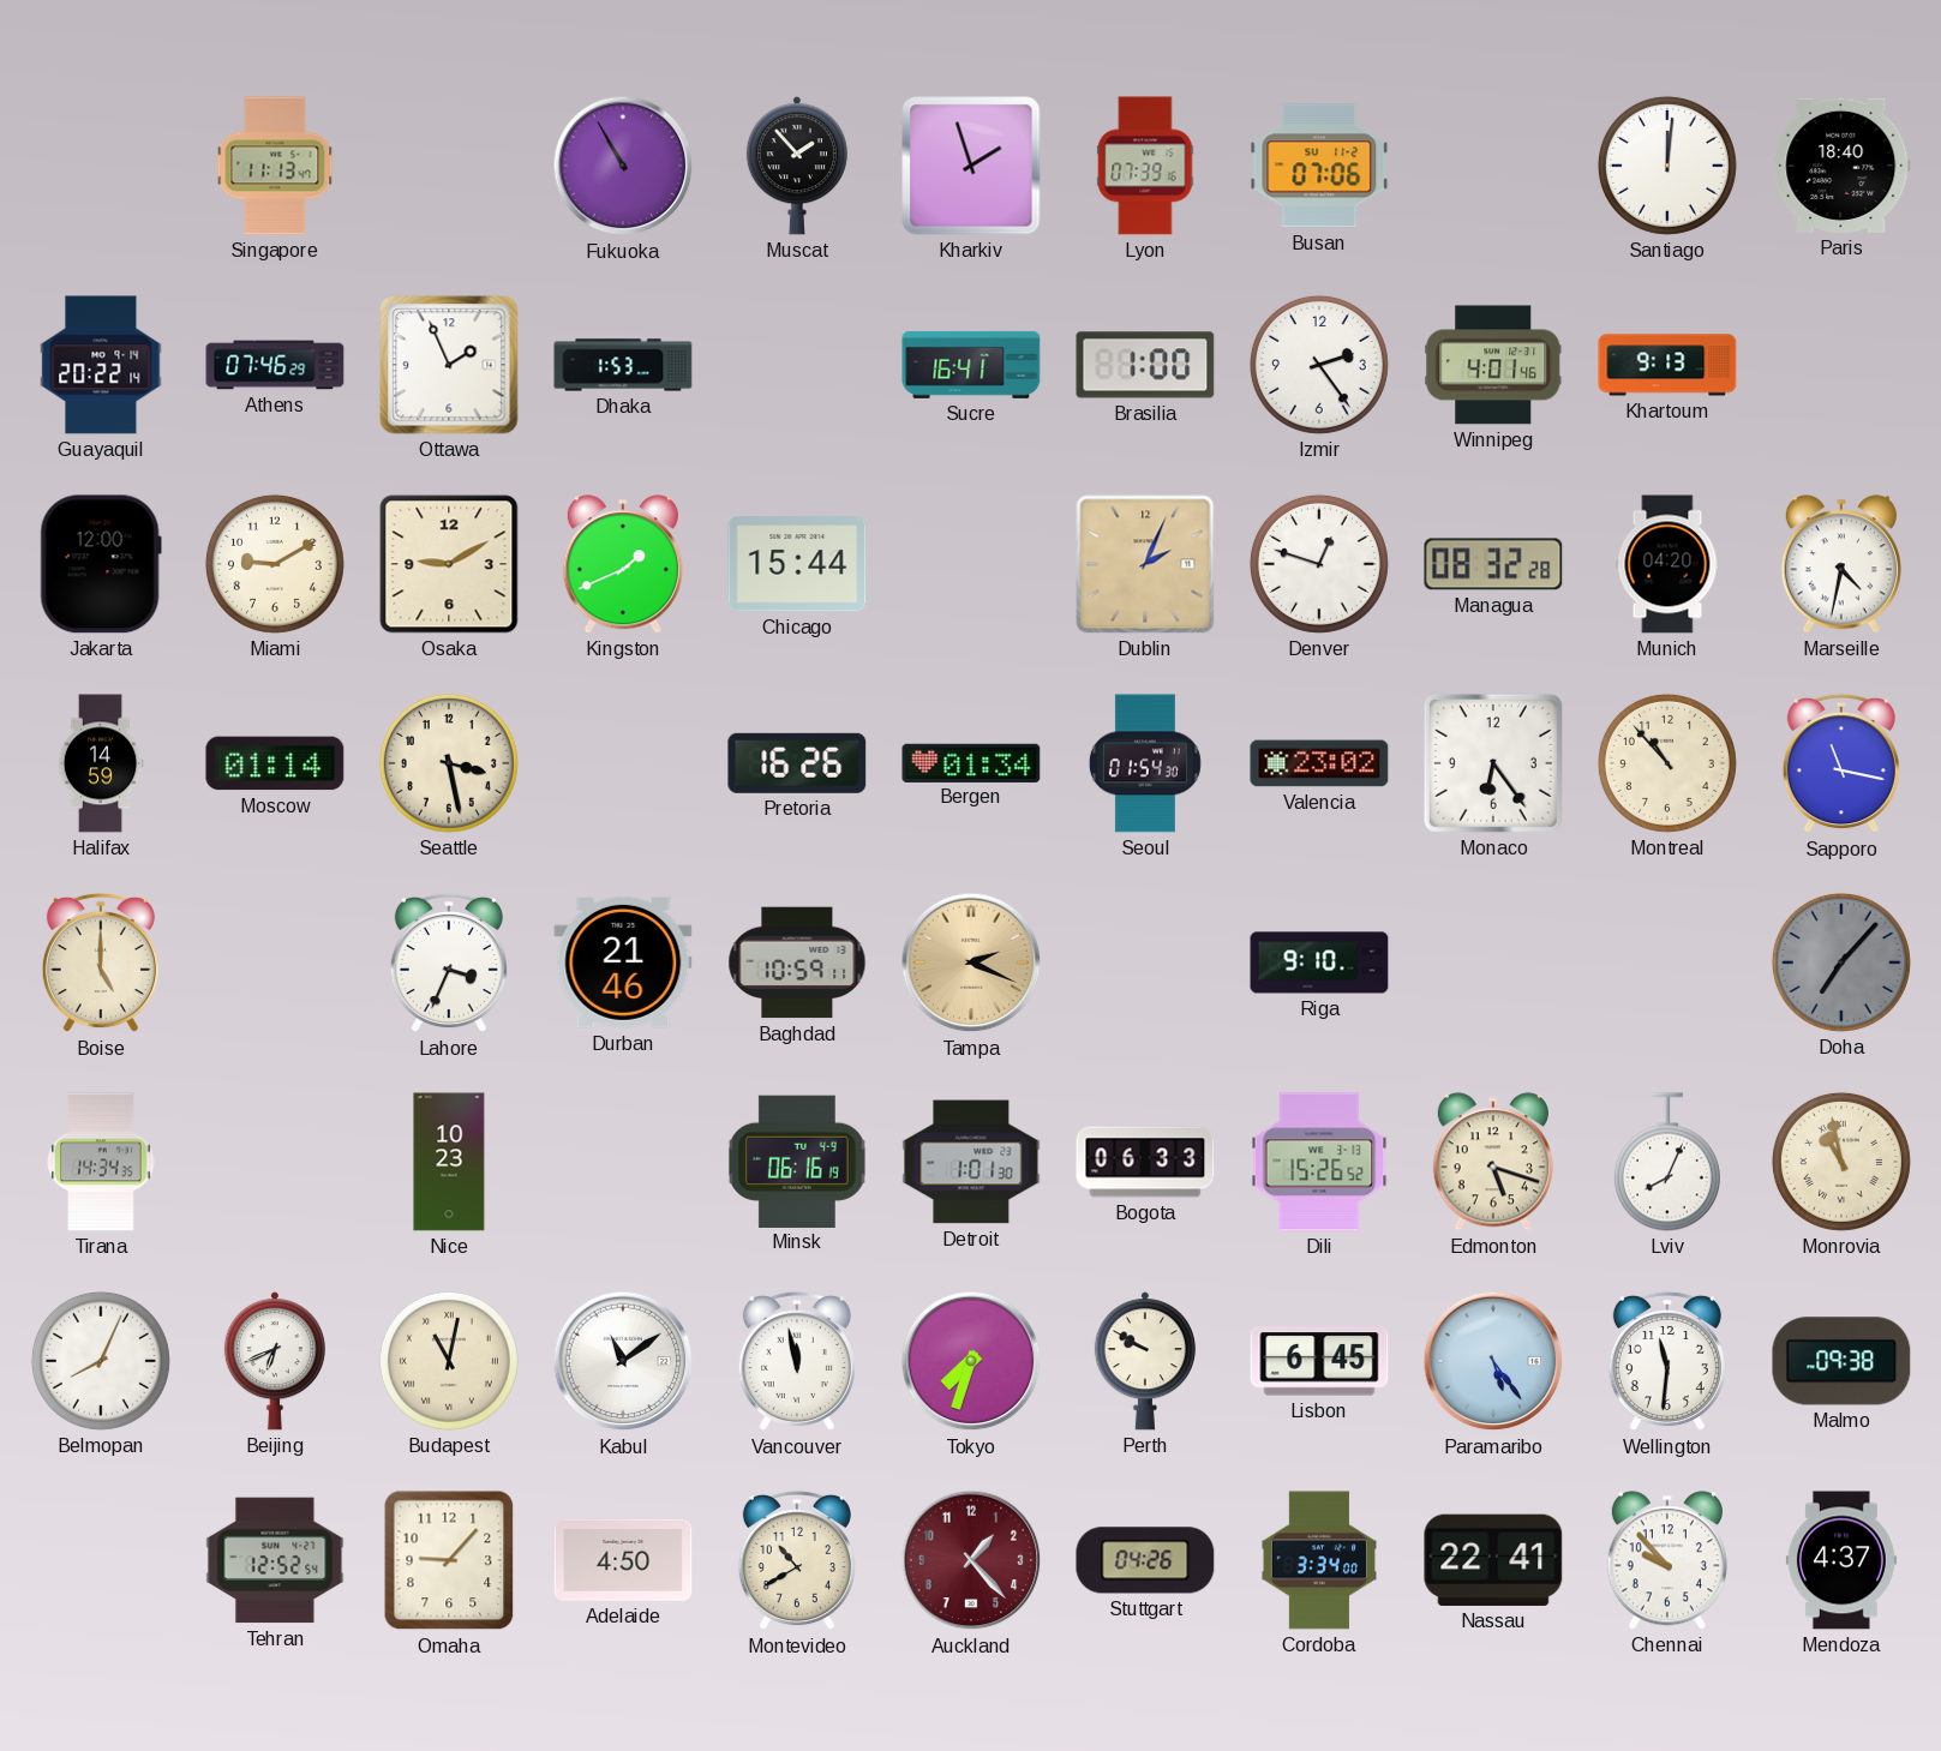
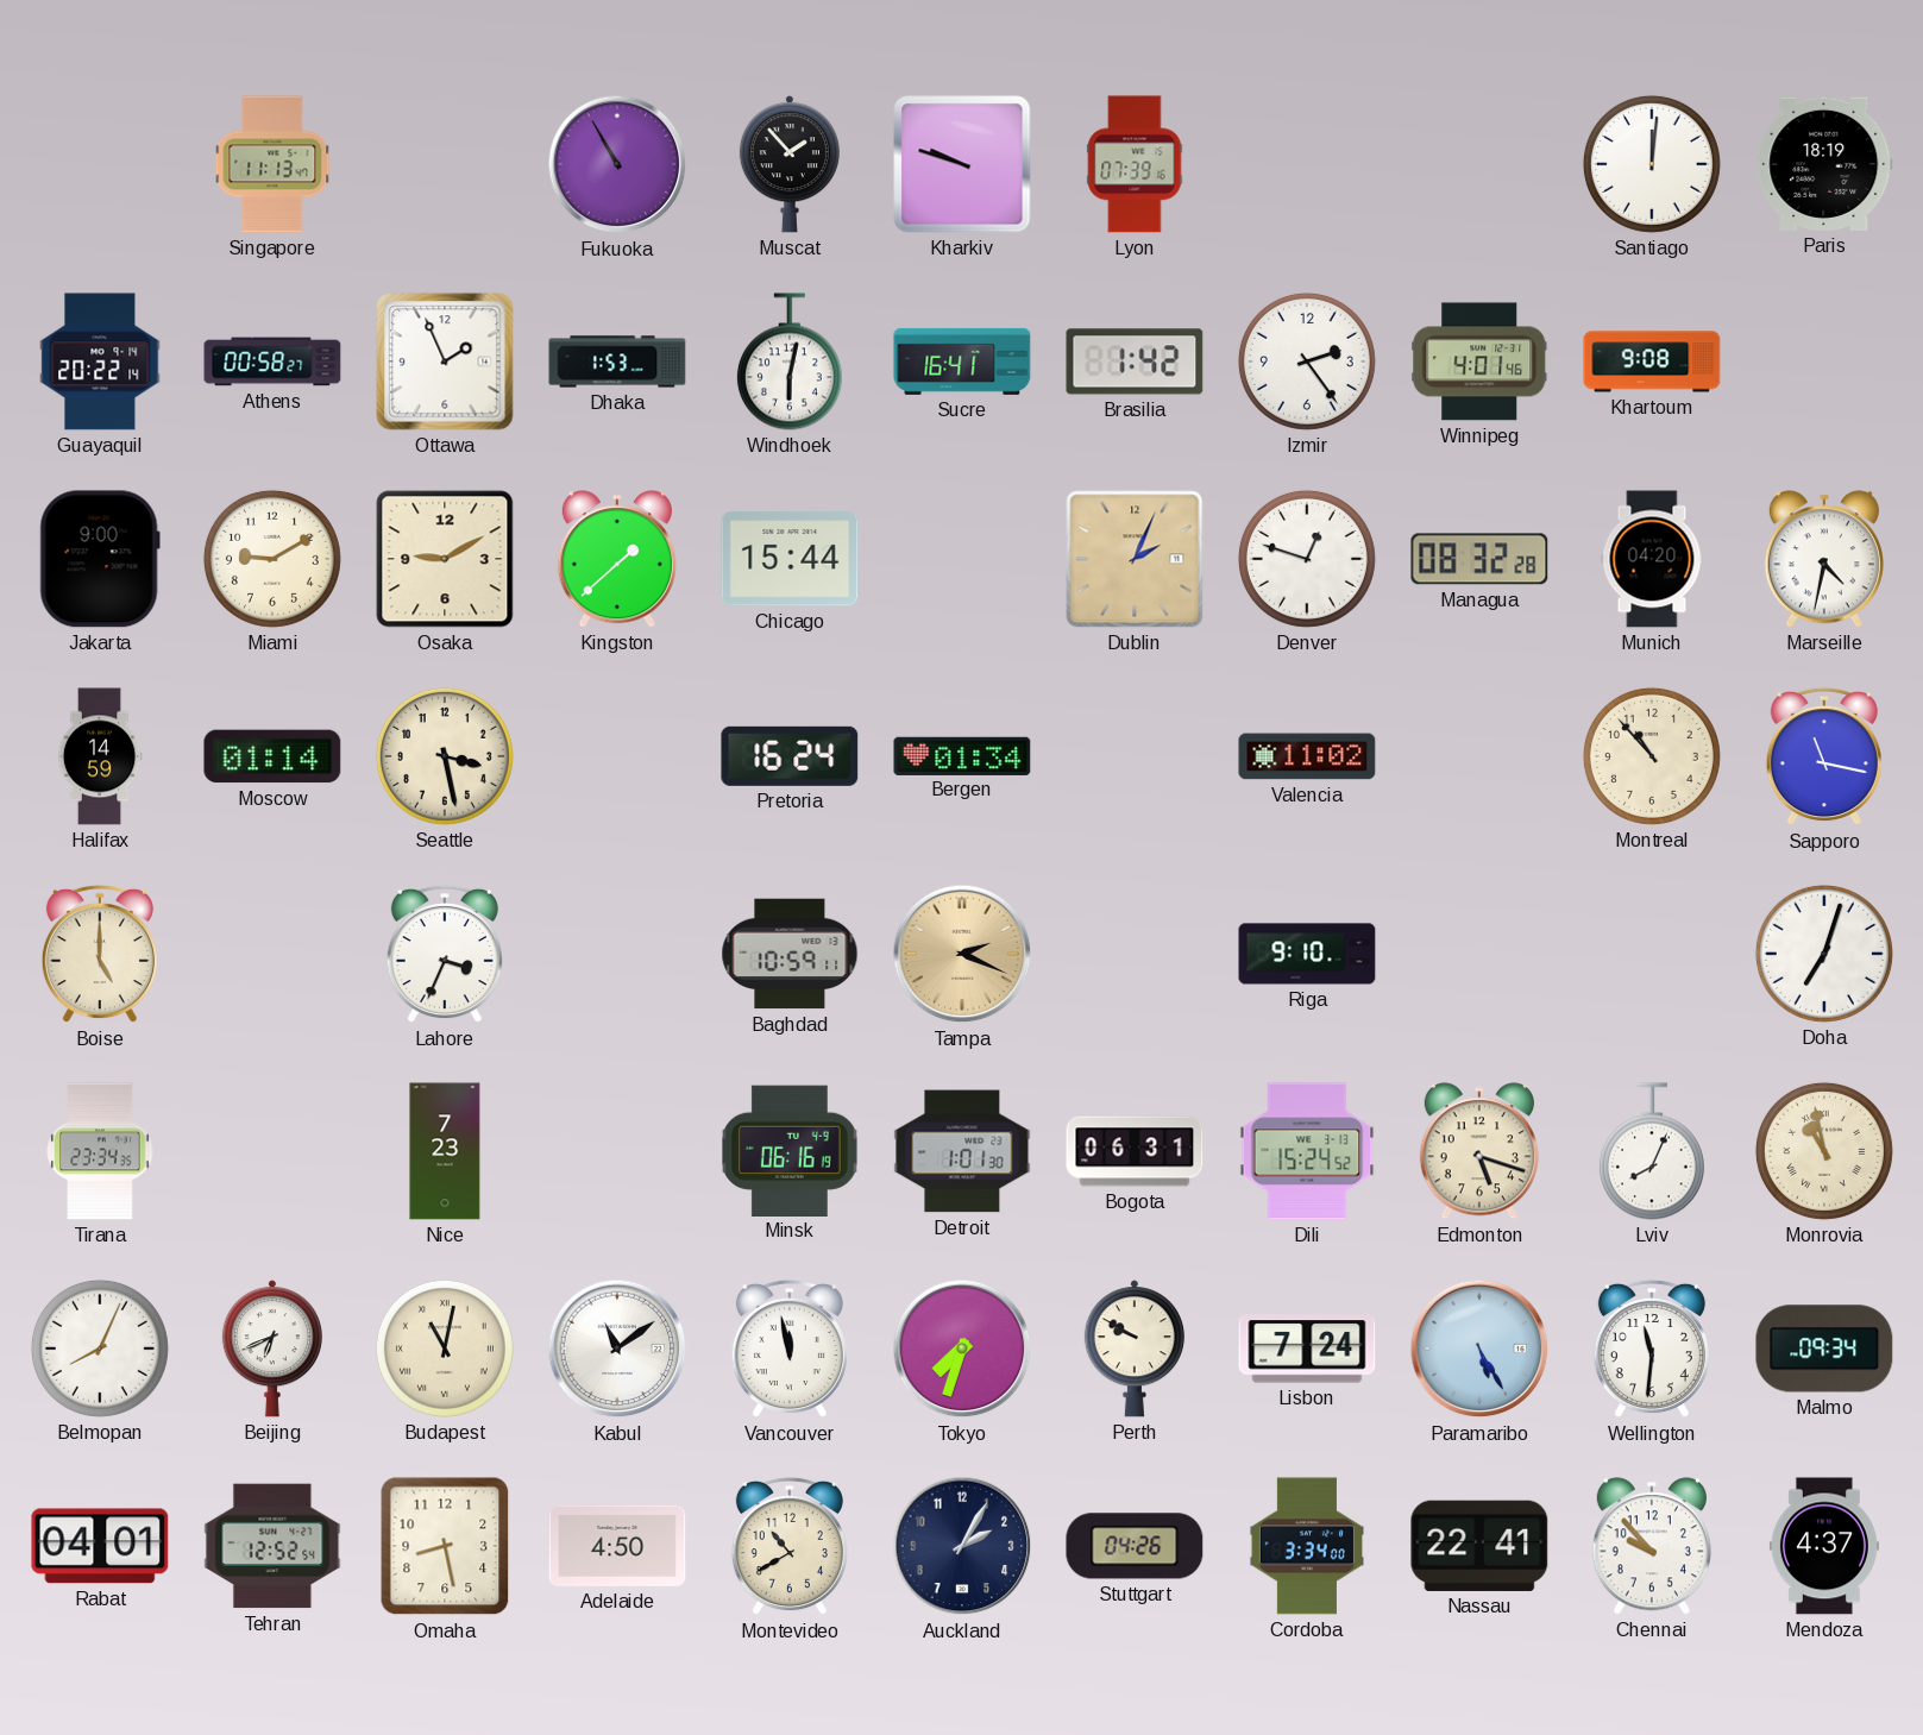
Kharkiv: 1:57 -> 9:48 (962, 164)
Busan: 07:06 -> none (1319, 166)
Paris: 18:40 -> 18:19 (1824, 164)
Athens: 07:46 -> 00:58 (272, 362)
Windhoek: none -> 6:02 (790, 362)
Brasilia: 1:00 -> 1:42 (1135, 362)
Khartoum: 9:13 -> 9:08 (1652, 362)
Jakarta: 12:00 -> 9:00 (100, 559)
Kingston: 1:41 -> 1:38 (617, 559)
Pretoria: 16:26 -> 16:24 (790, 756)
Seoul: 01:54 -> none (1145, 763)
Valencia: 23:02 -> 11:02 (1307, 756)
Monaco: 6:24 -> none (1493, 763)
Durban: 21:46 -> none (623, 963)
Doha: 7:07 -> 7:03 (1824, 954)
Doha dial: grey -> white (1824, 954)
Tirana: 14:34 -> 23:34 (100, 1151)
Nice: 10:23 -> 7:23 (445, 1151)
Bogota: 06:33 -> 06:31 (1135, 1151)
Dili: 15:26 -> 15:24 (1307, 1151)
Lisbon: 6:45 -> 7:24 (1307, 1349)
Paramaribo: 5:24 -> 5:25 (1479, 1349)
Malmo: 09:38 -> 09:34 (1824, 1349)
Rabat: none -> 04:01 (100, 1546)
Omaha: 9:07 -> 8:28 (445, 1546)
Auckland: 1:23 -> 2:05 (962, 1546)
Auckland dial: burgundy -> navy (962, 1546)
